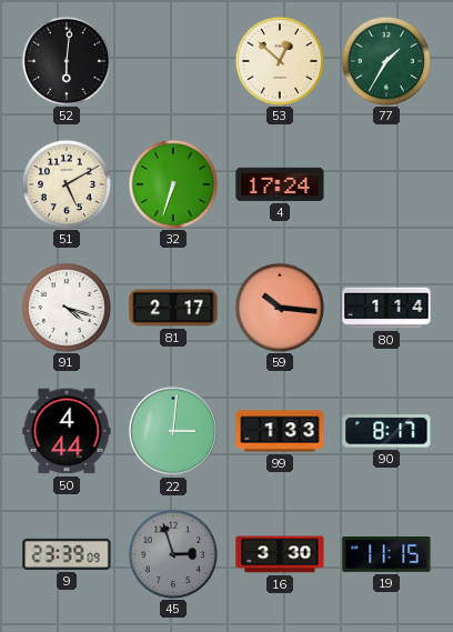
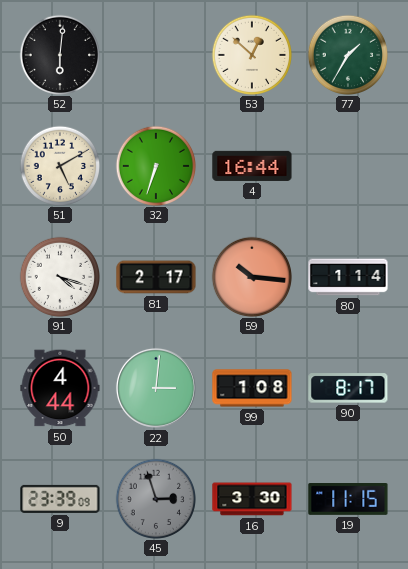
4: 17:24 -> 16:44 (252, 166)
99: 1:33 -> 1:08 (252, 388)
